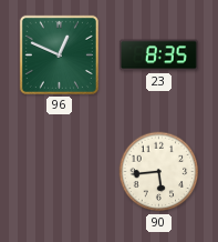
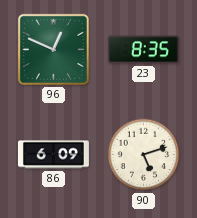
86: none -> 6:09 (53, 155)
90: 5:44 -> 5:12 (144, 155)
